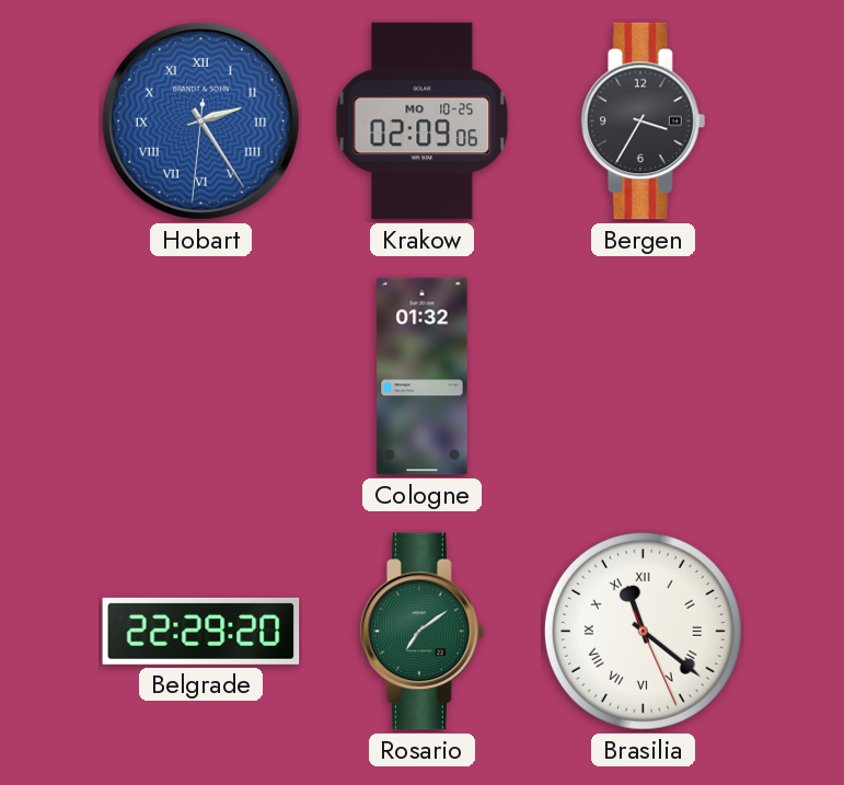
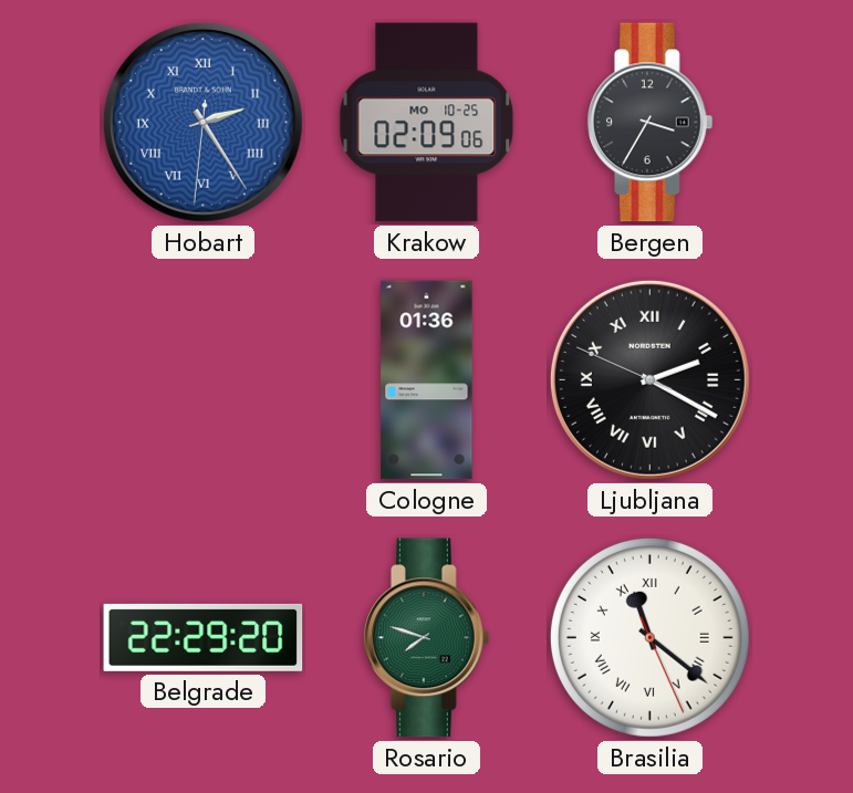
Cologne: 01:32 -> 01:36 (427, 380)
Ljubljana: none -> 2:19 (649, 379)
Rosario: 7:09 -> 7:48 (427, 638)
